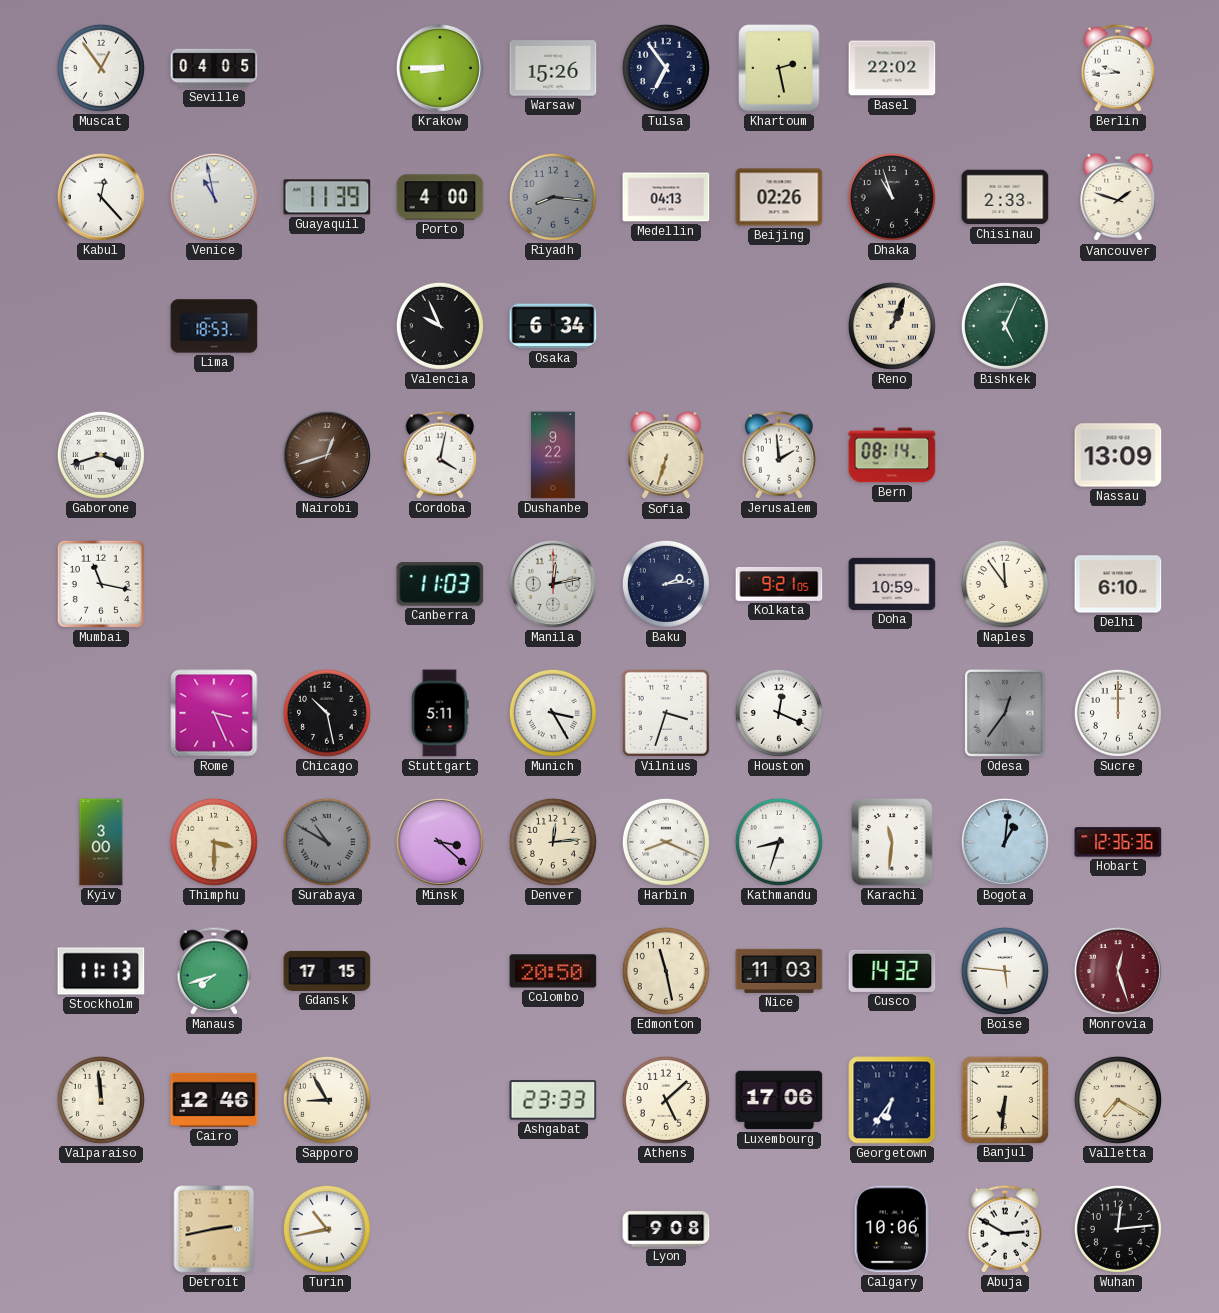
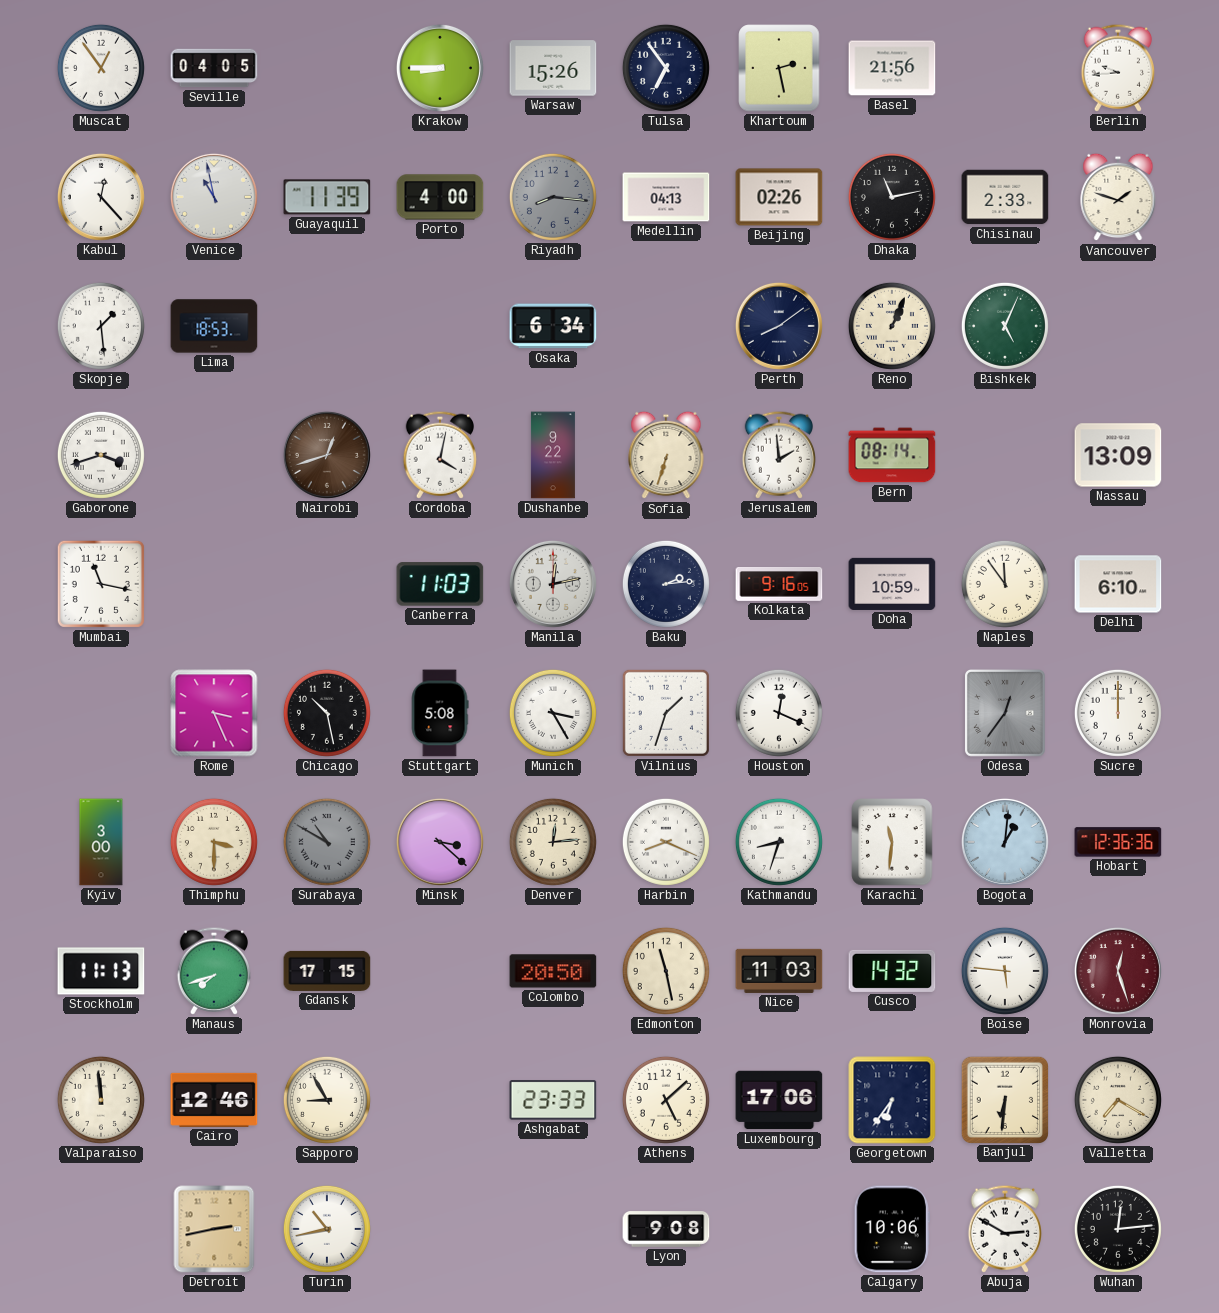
Basel: 22:02 -> 21:56 (892, 68)
Dhaka: 10:57 -> 11:13 (892, 197)
Skopje: none -> 1:29 (101, 326)
Valencia: 9:56 -> none (440, 326)
Perth: none -> 8:09 (779, 326)
Kolkata: 9:21 -> 9:16 (779, 585)
Stuttgart: 5:11 -> 5:08 (440, 713)
Vilnius: 3:33 -> 1:33 (666, 713)
